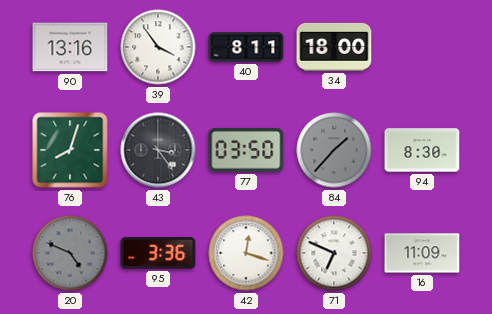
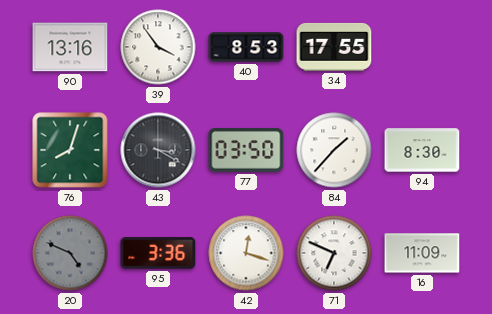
40: 8:11 -> 8:53 (246, 47)
34: 18:00 -> 17:55 (334, 47)
43: 3:24 -> 3:20 (158, 150)
84 dial: grey -> white (334, 150)
